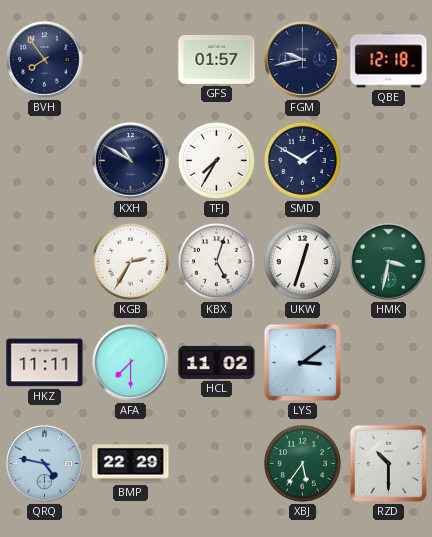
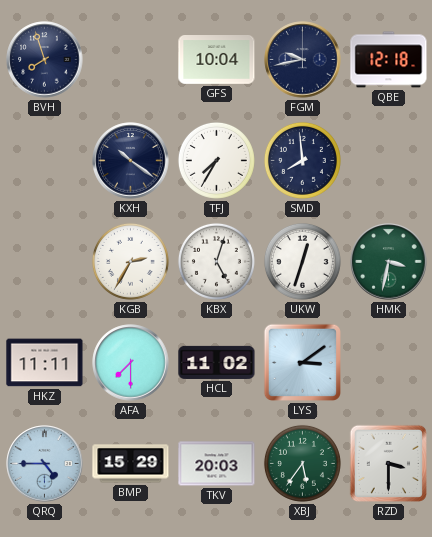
BVH: 7:54 -> 7:57 (45, 60)
GFS: 01:57 -> 10:04 (217, 60)
KXH: 10:50 -> 10:21 (131, 161)
SMD: 1:50 -> 7:59 (302, 160)
QRQ: 4:47 -> 4:45 (45, 464)
BMP: 22:29 -> 15:29 (131, 464)
TKV: none -> 20:03 (217, 464)
RZD: 10:30 -> 3:30 (388, 463)
